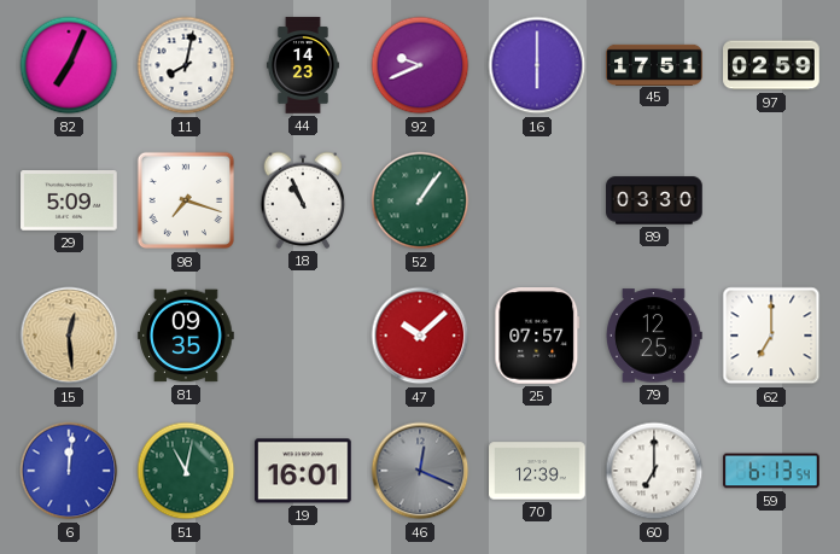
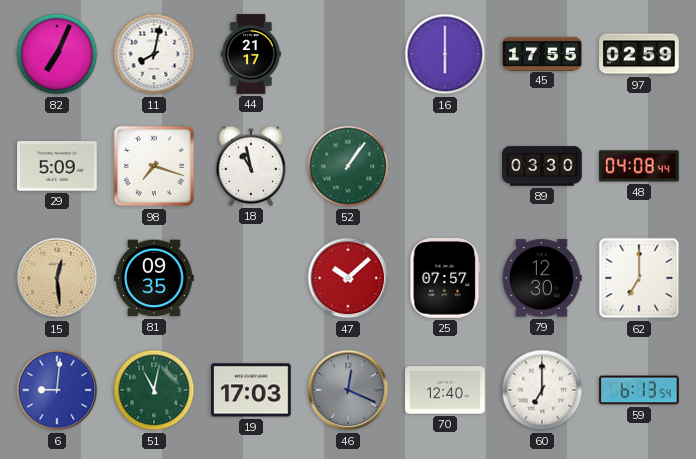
44: 14:23 -> 21:17 (251, 54)
92: 9:41 -> none (420, 65)
45: 17:51 -> 17:55 (542, 53)
18: 10:56 -> 10:58 (251, 166)
48: none -> 04:08 (639, 166)
79: 12:25 -> 12:30 (543, 278)
6: 12:01 -> 9:01 (57, 390)
19: 16:01 -> 17:03 (251, 390)
70: 12:39 -> 12:40 (445, 390)
